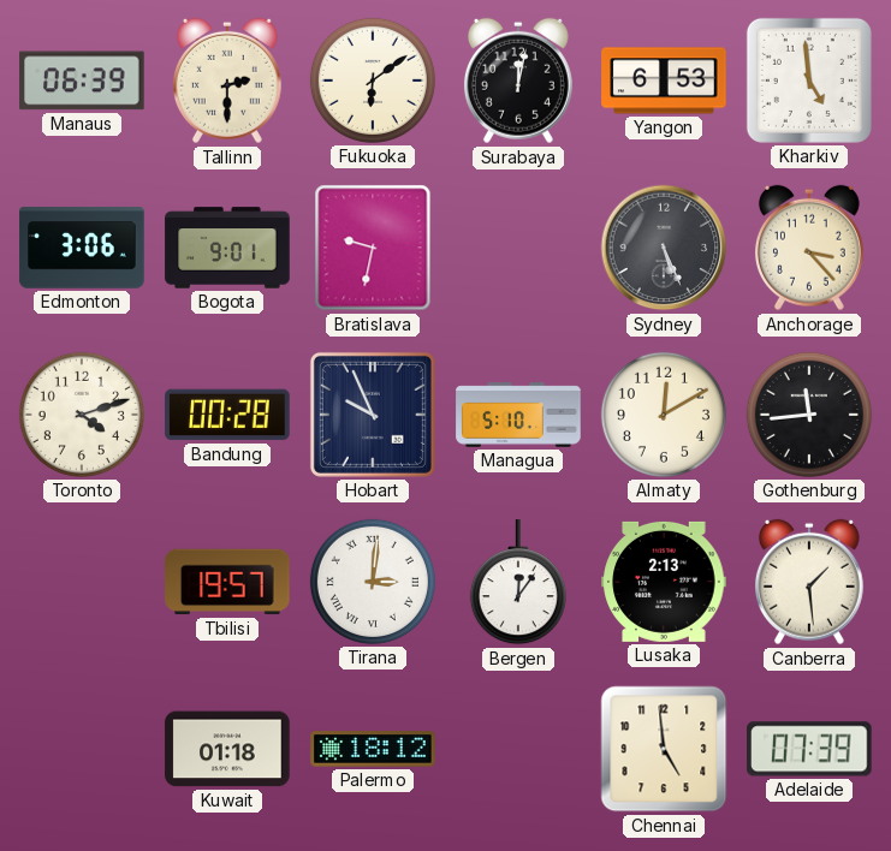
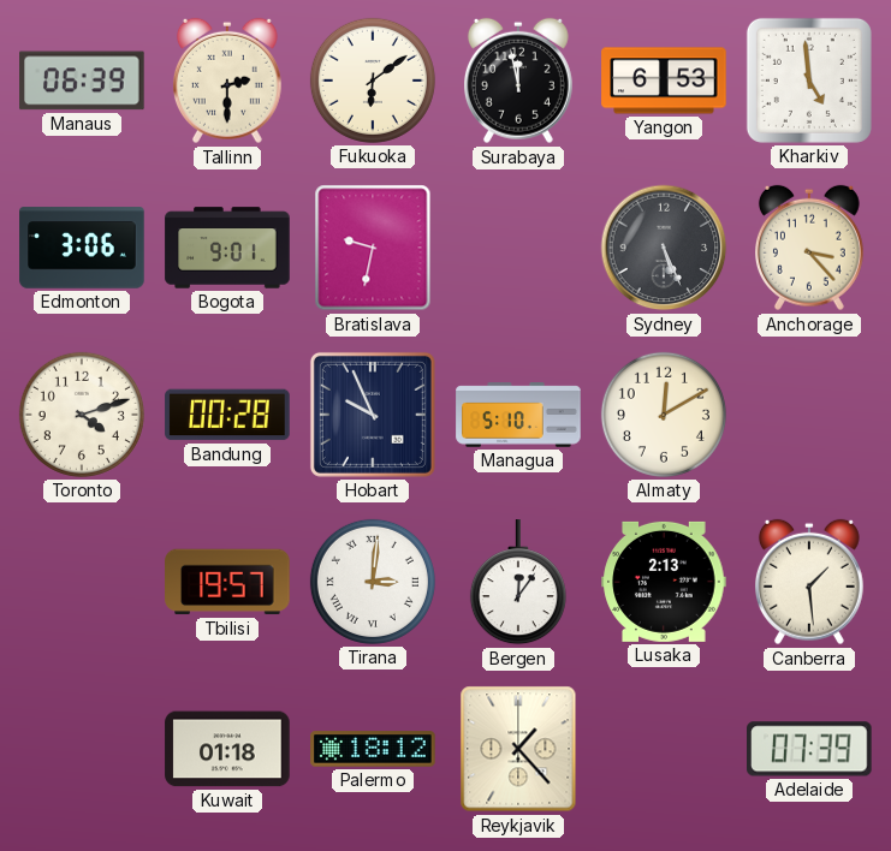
Surabaya: 12:02 -> 11:58 (518, 81)
Gothenburg: 11:44 -> none (809, 415)
Reykjavik: none -> 1:23 (518, 749)
Chennai: 4:59 -> none (664, 749)
